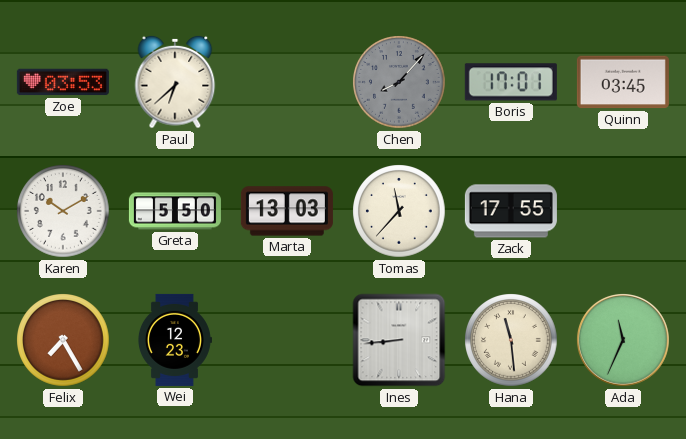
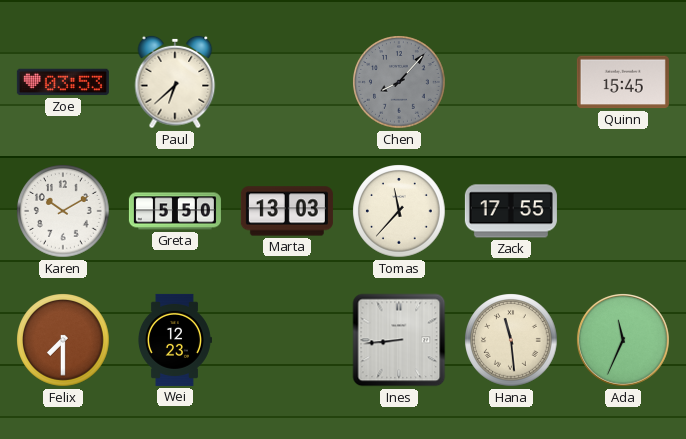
Boris: 17:01 -> none (511, 82)
Quinn: 03:45 -> 15:45 (623, 82)
Felix: 7:25 -> 7:30 (63, 340)
